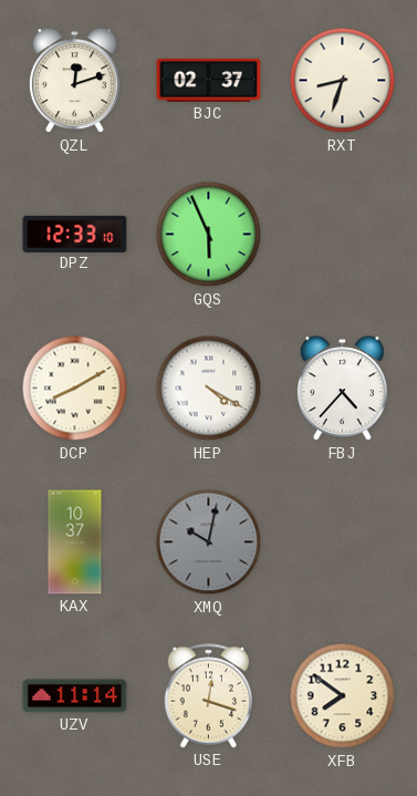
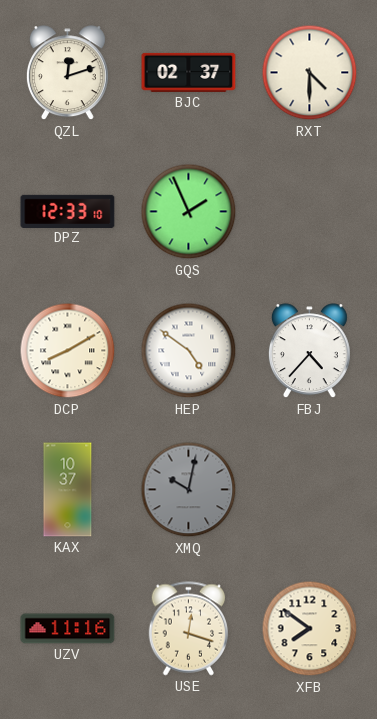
RXT: 8:33 -> 4:30 (310, 73)
GQS: 5:56 -> 1:56 (189, 212)
HEP: 4:20 -> 4:51 (189, 351)
UZV: 11:14 -> 11:16 (68, 629)
